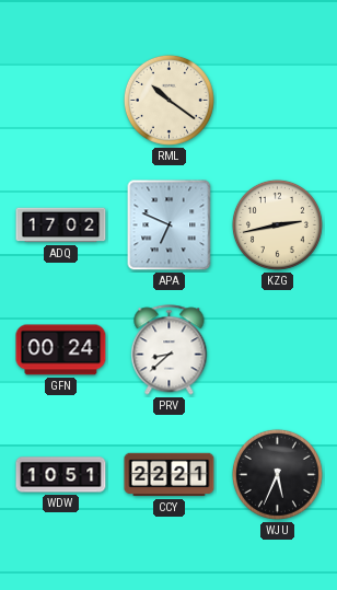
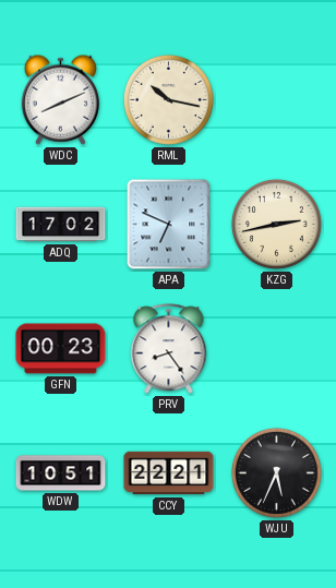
WDC: none -> 8:11 (60, 99)
RML: 10:21 -> 10:17 (168, 99)
GFN: 00:24 -> 00:23 (61, 349)
PRV: 8:38 -> 8:24 (169, 349)
